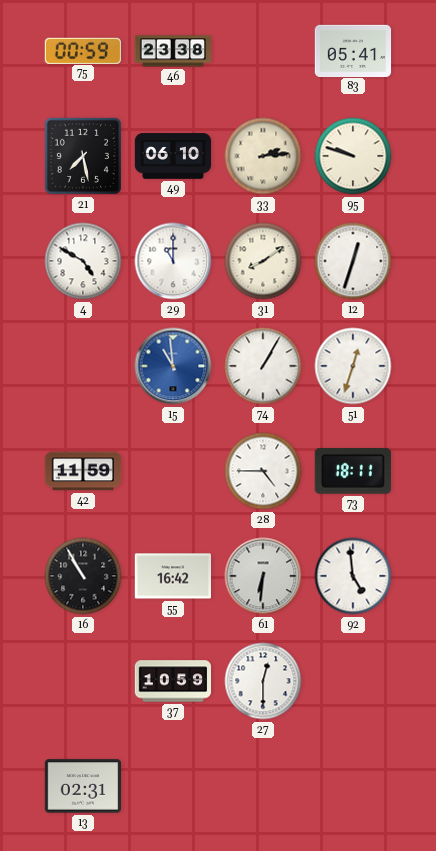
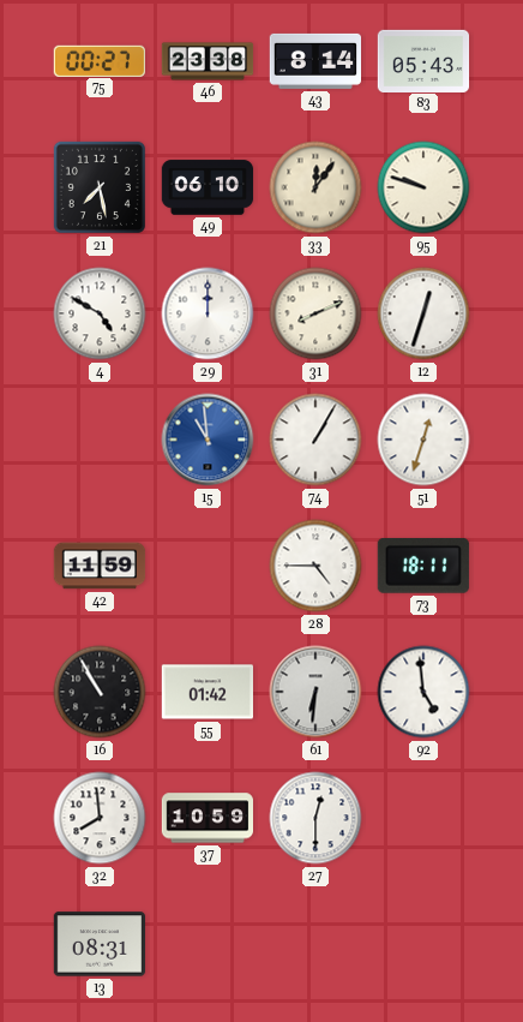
75: 00:59 -> 00:27 (100, 60)
43: none -> 8:14 (314, 61)
83: 05:41 -> 05:43 (423, 60)
33: 2:14 -> 12:06 (315, 187)
29: 11:00 -> 12:00 (208, 313)
31: 8:09 -> 8:11 (315, 313)
55: 16:42 -> 01:42 (206, 692)
32: none -> 7:59 (100, 818)
13: 02:31 -> 08:31 (100, 944)
